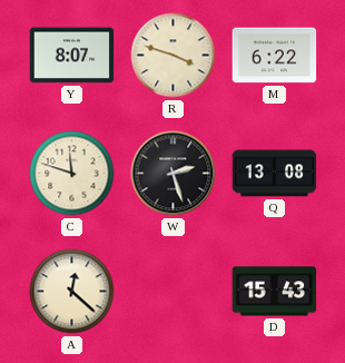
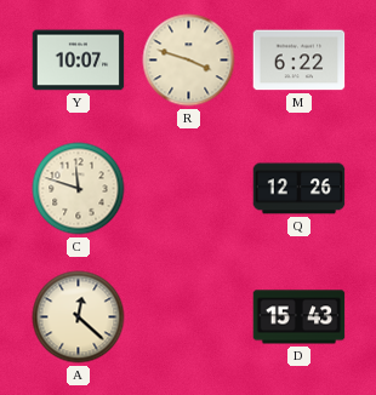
Y: 8:07 -> 10:07 (79, 61)
W: 2:27 -> none (174, 174)
Q: 13:08 -> 12:26 (300, 189)
